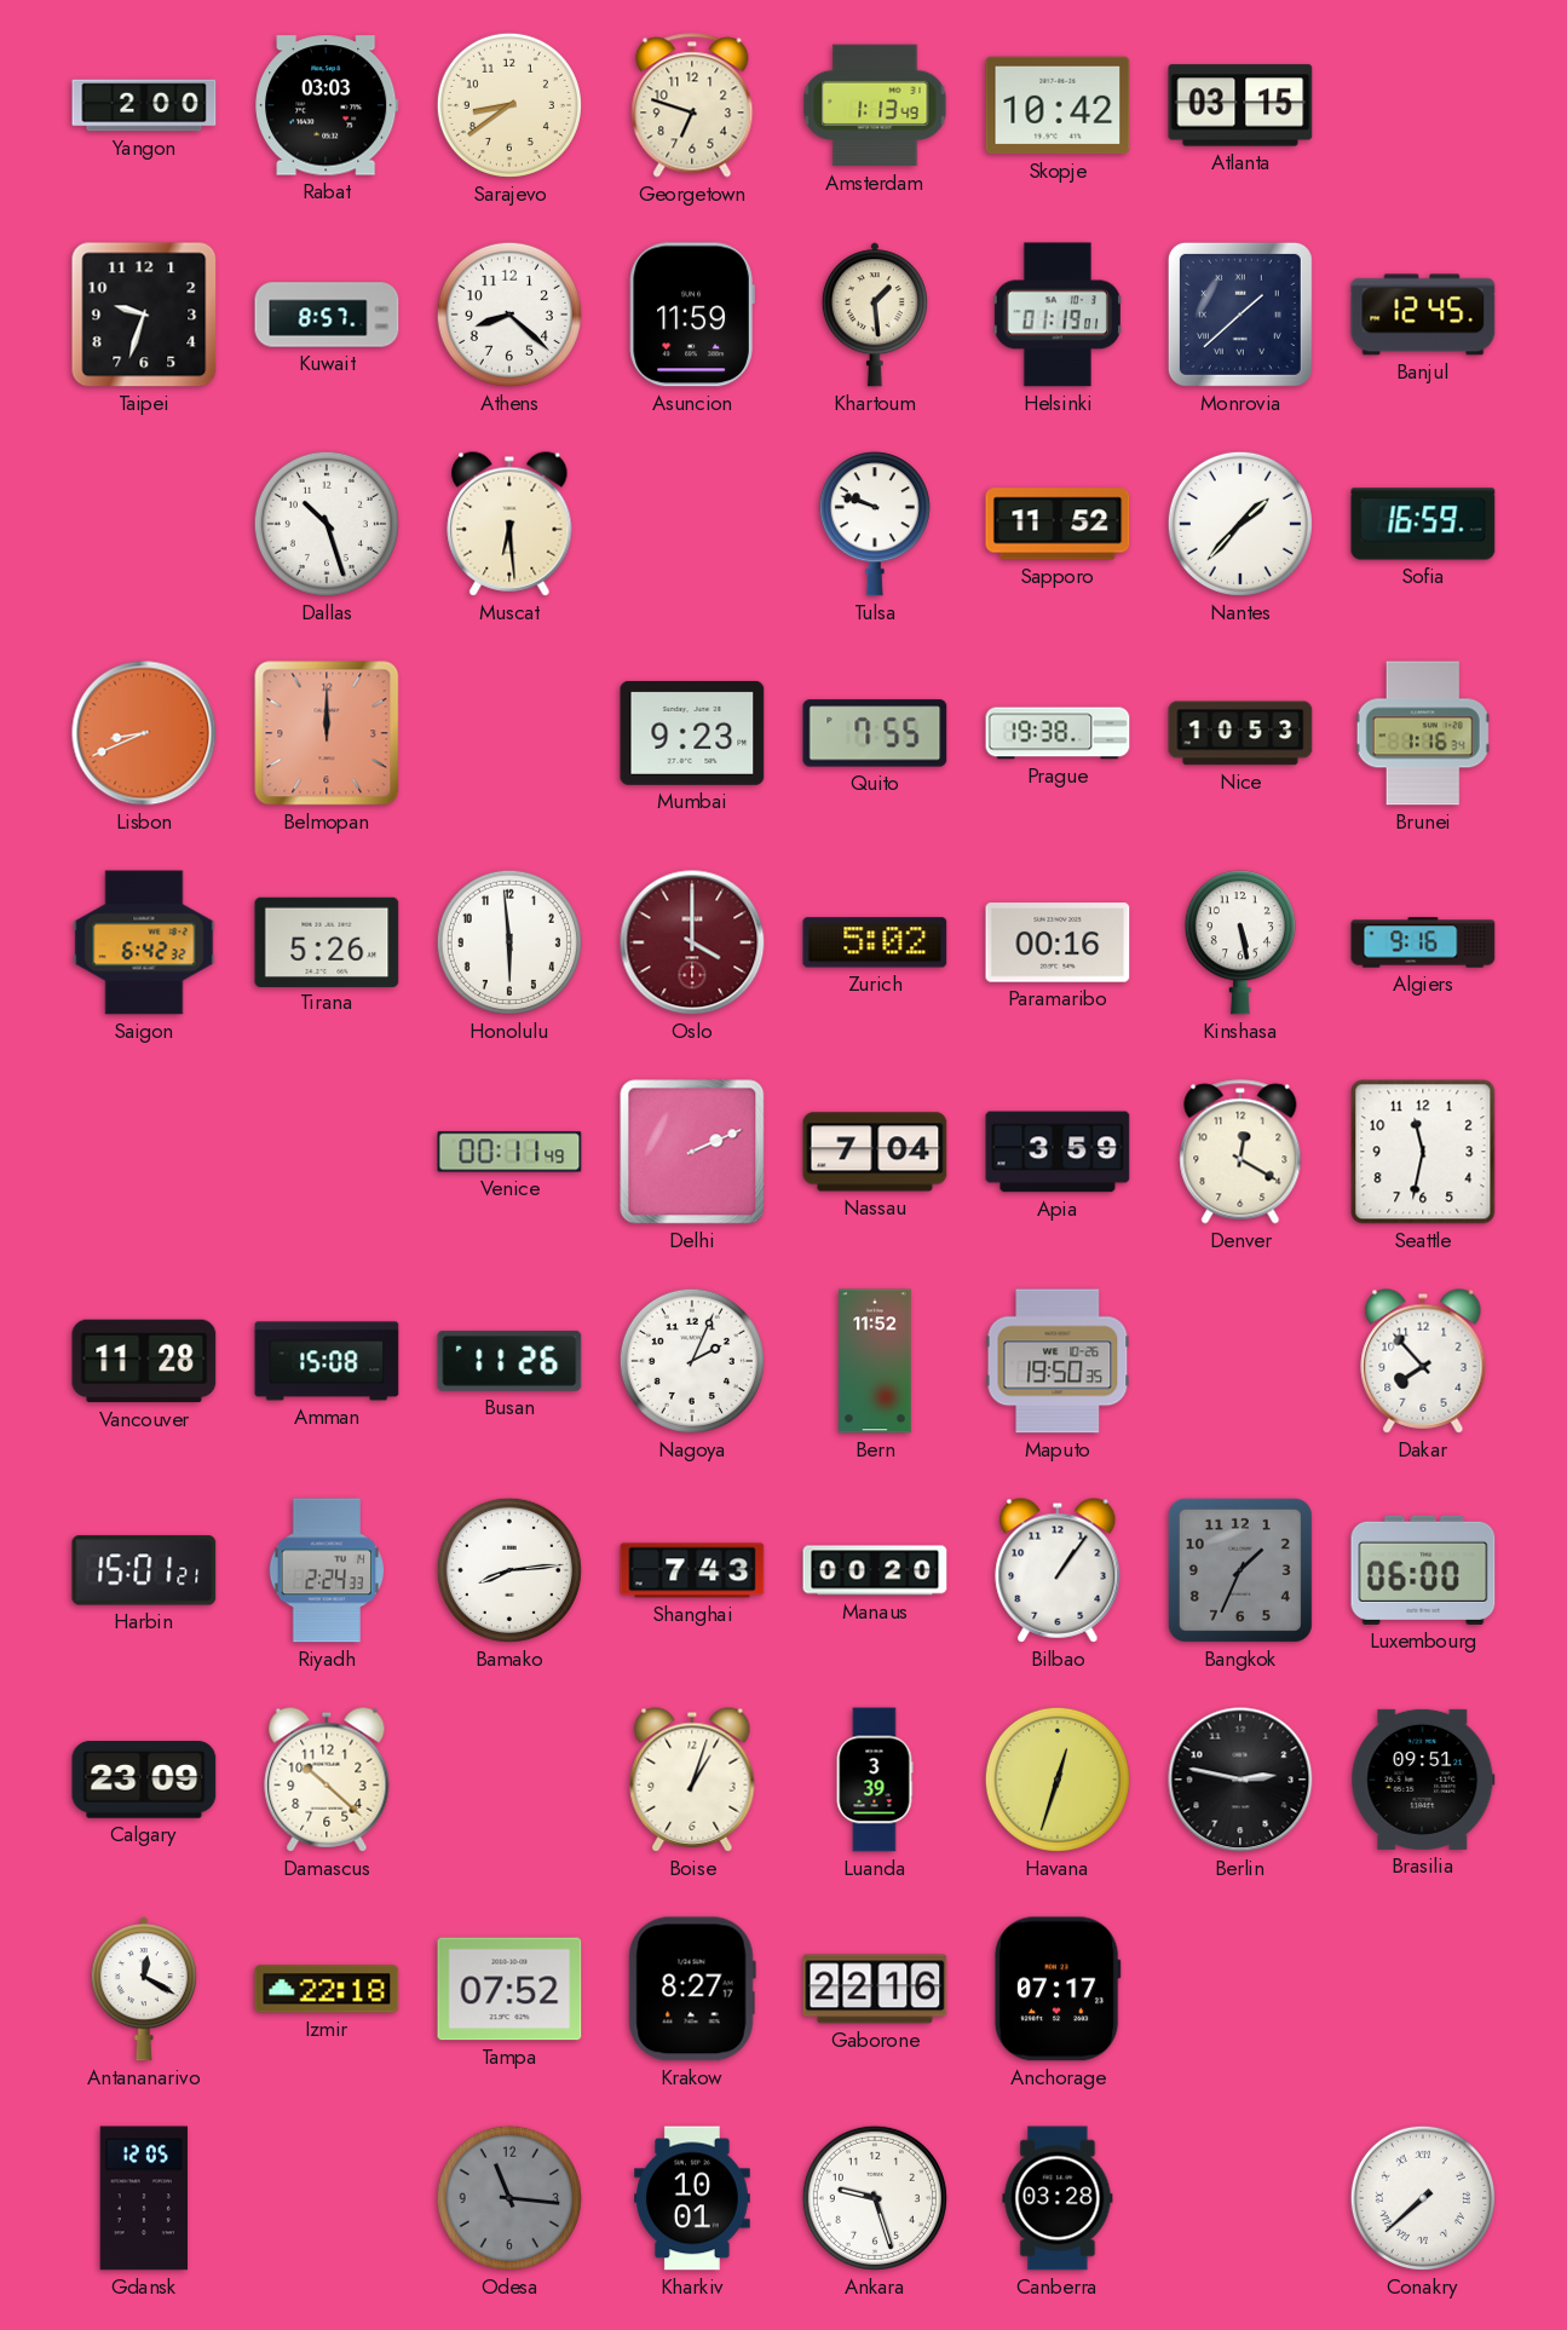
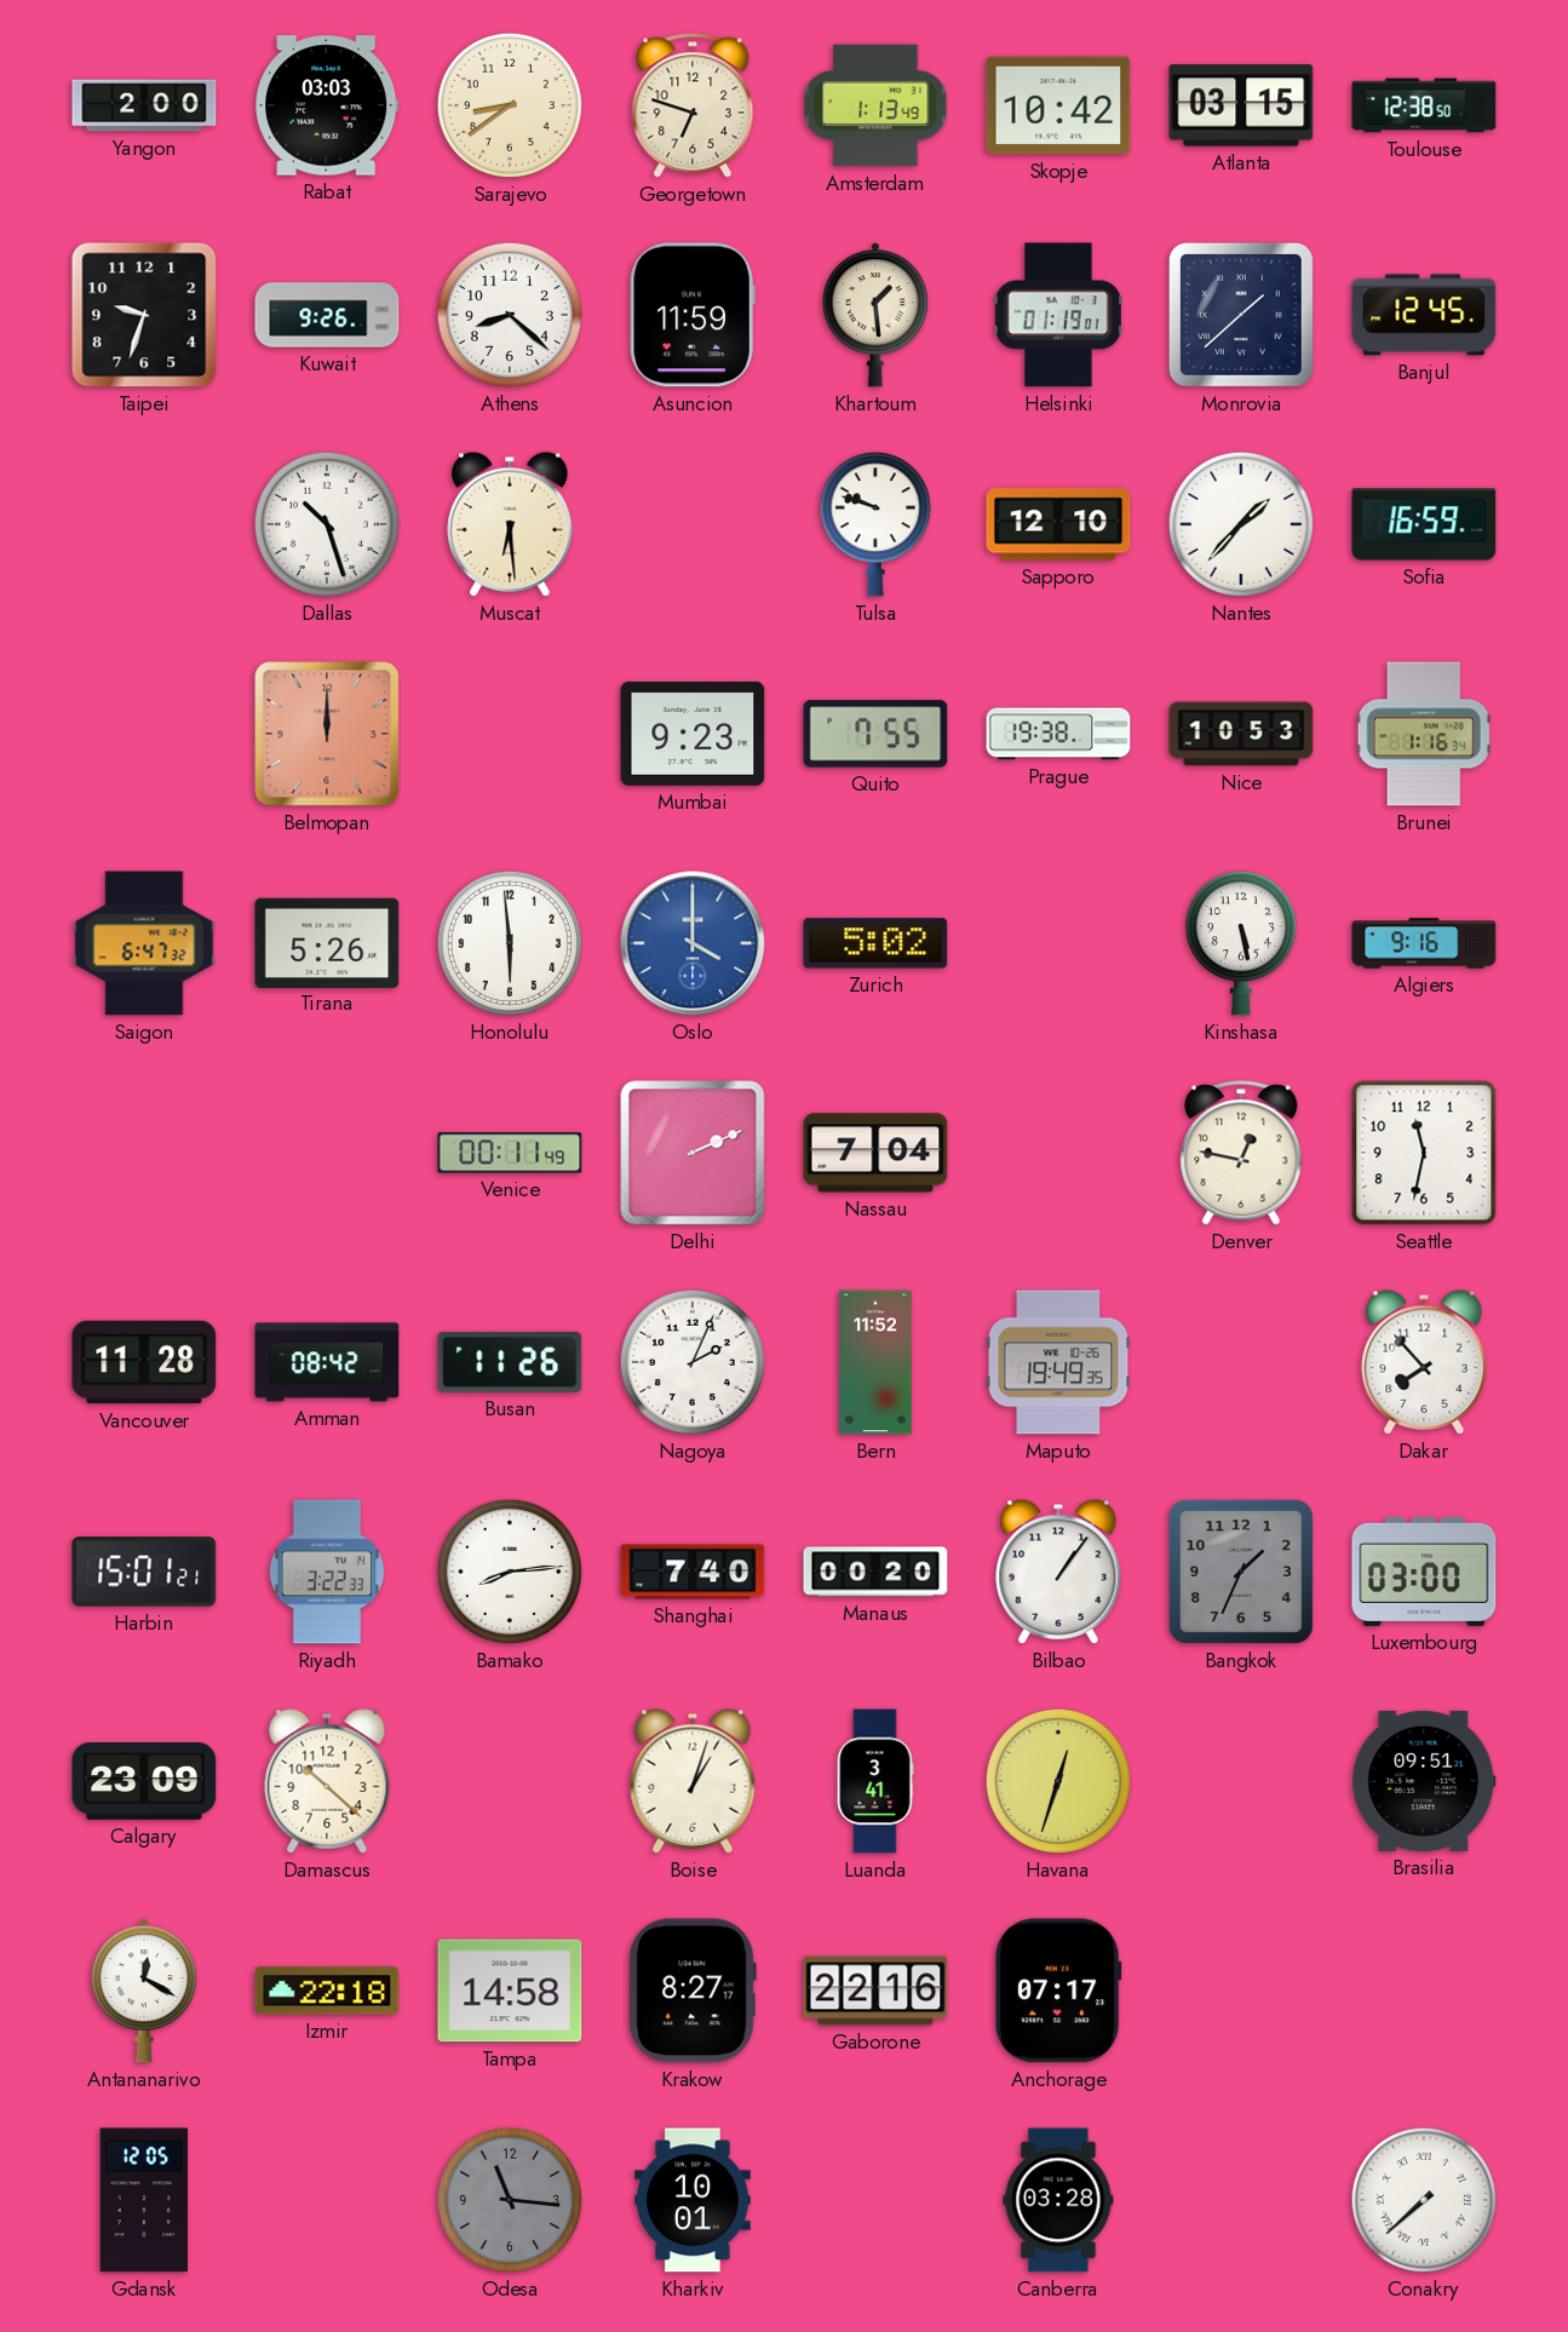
Toulouse: none -> 12:38 (1424, 105)
Kuwait: 8:57 -> 9:26 (327, 315)
Sapporo: 11:52 -> 12:10 (1058, 524)
Lisbon: 8:41 -> none (144, 733)
Saigon: 6:42 -> 6:47 (144, 943)
Oslo dial: burgundy -> blue (693, 943)
Paramaribo: 00:16 -> none (1058, 942)
Apia: 3:59 -> none (1058, 1152)
Denver: 12:20 -> 12:47 (1241, 1153)
Amman: 15:08 -> 08:42 (327, 1362)
Maputo: 19:50 -> 19:49 (1058, 1362)
Riyadh: 2:24 -> 3:22 (327, 1572)
Shanghai: 7:43 -> 7:40 (693, 1572)
Luxembourg: 06:00 -> 03:00 (1424, 1572)
Luanda: 3:39 -> 3:41 (875, 1781)
Berlin: 2:47 -> none (1240, 1780)
Tampa: 07:52 -> 14:58 (510, 1991)
Ankara: 9:27 -> none (875, 2198)
